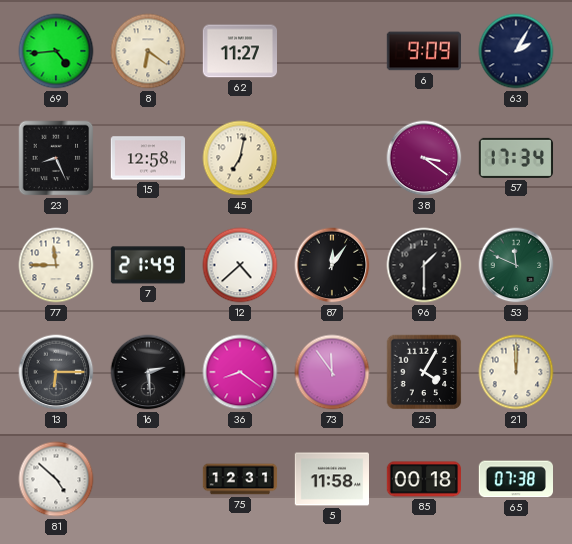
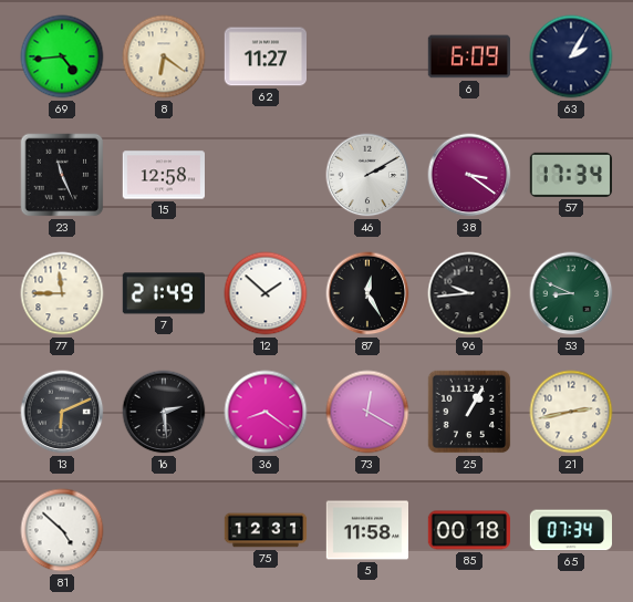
6: 9:09 -> 6:09 (468, 56)
23: 8:26 -> 11:26 (62, 175)
45: 7:02 -> none (240, 158)
46: none -> 2:10 (367, 175)
12: 4:38 -> 1:52 (266, 293)
87: 12:06 -> 12:25 (367, 293)
96: 1:30 -> 9:44 (469, 293)
53: 11:49 -> 8:49 (571, 293)
13: 6:15 -> 6:11 (62, 412)
73: 11:54 -> 12:20 (367, 412)
25: 4:05 -> 1:05 (469, 412)
21: 12:00 -> 2:43 (571, 412)
65: 07:38 -> 07:34 (570, 530)
